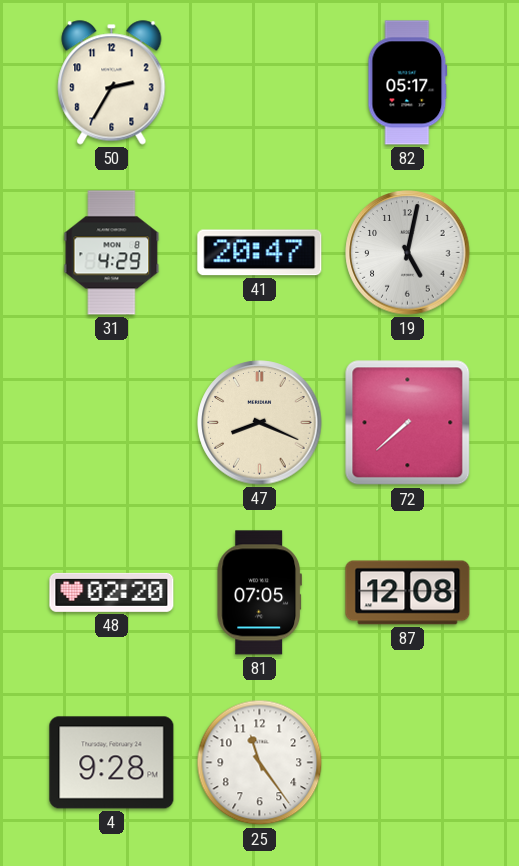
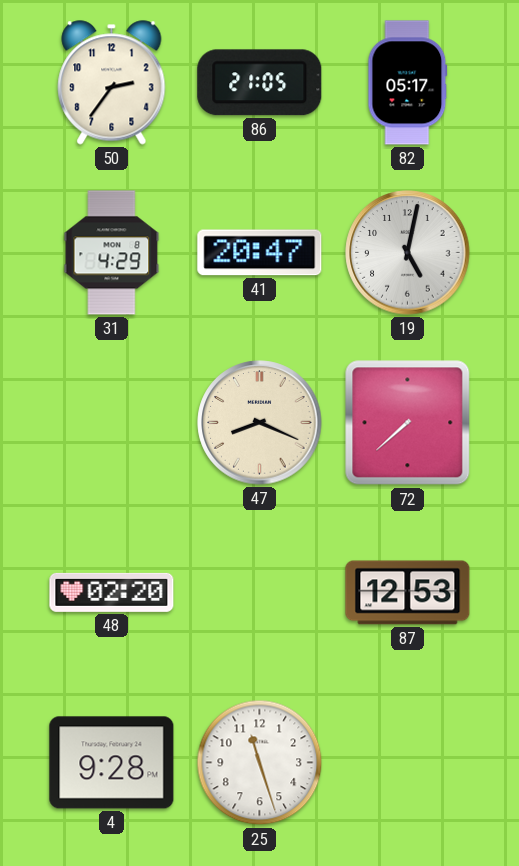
50: 2:35 -> 2:36 (112, 83)
86: none -> 21:05 (260, 83)
81: 07:05 -> none (259, 593)
87: 12:08 -> 12:53 (408, 593)
25: 11:24 -> 11:27 (260, 763)
